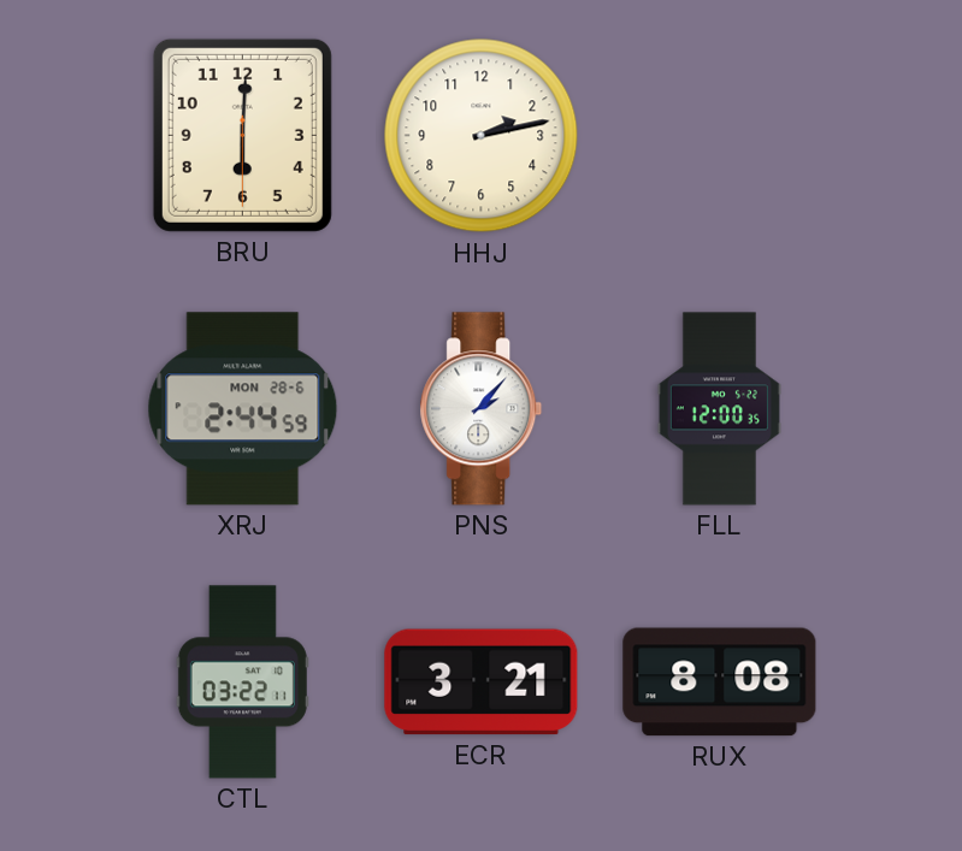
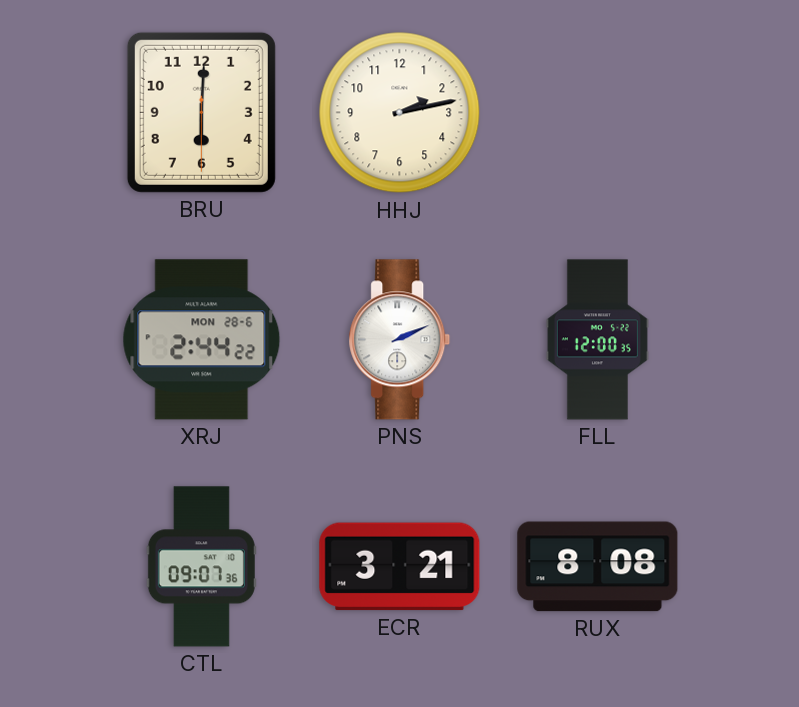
XRJ: 2:44:59 -> 2:44:22 (202, 340)
PNS: 2:07 -> 2:11 (400, 340)
CTL: 03:22 -> 09:07 (201, 567)
